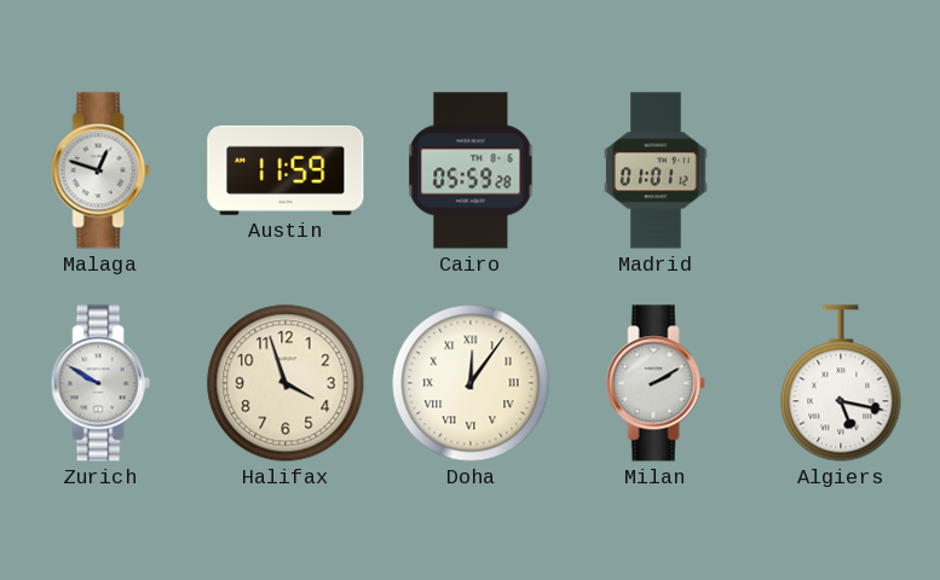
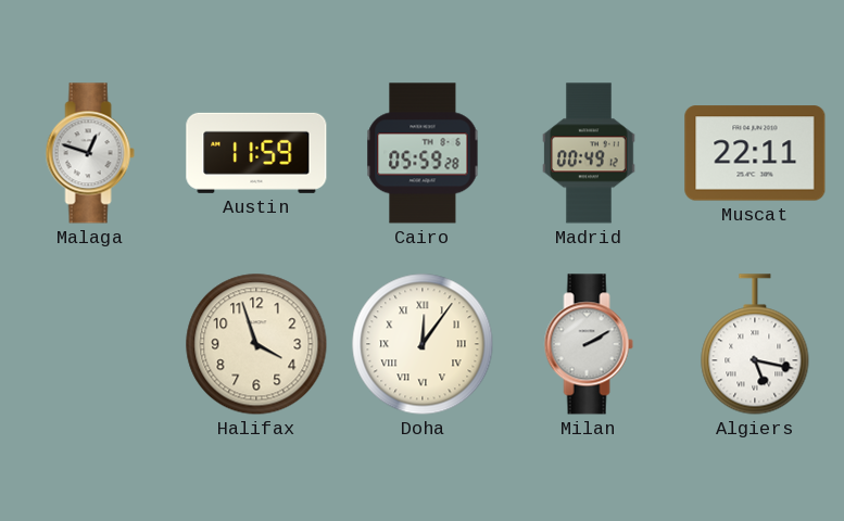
Madrid: 01:01 -> 00:49 (589, 153)
Muscat: none -> 22:11 (755, 153)
Zurich: 9:50 -> none (100, 383)
